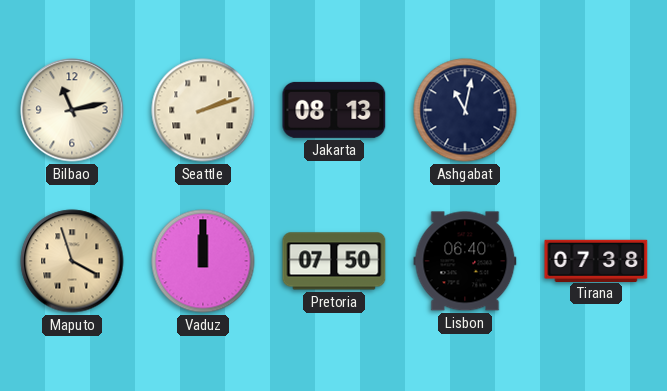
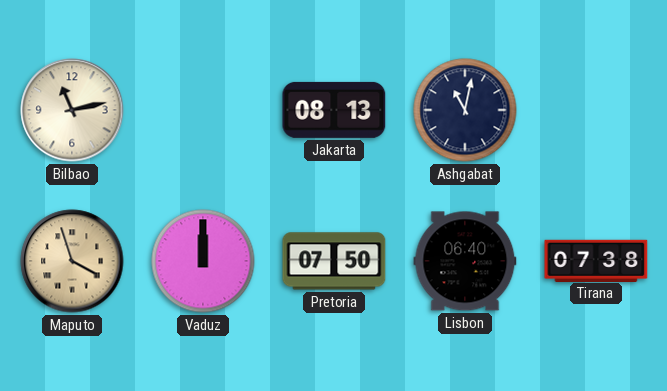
Seattle: 2:12 -> none (203, 110)
